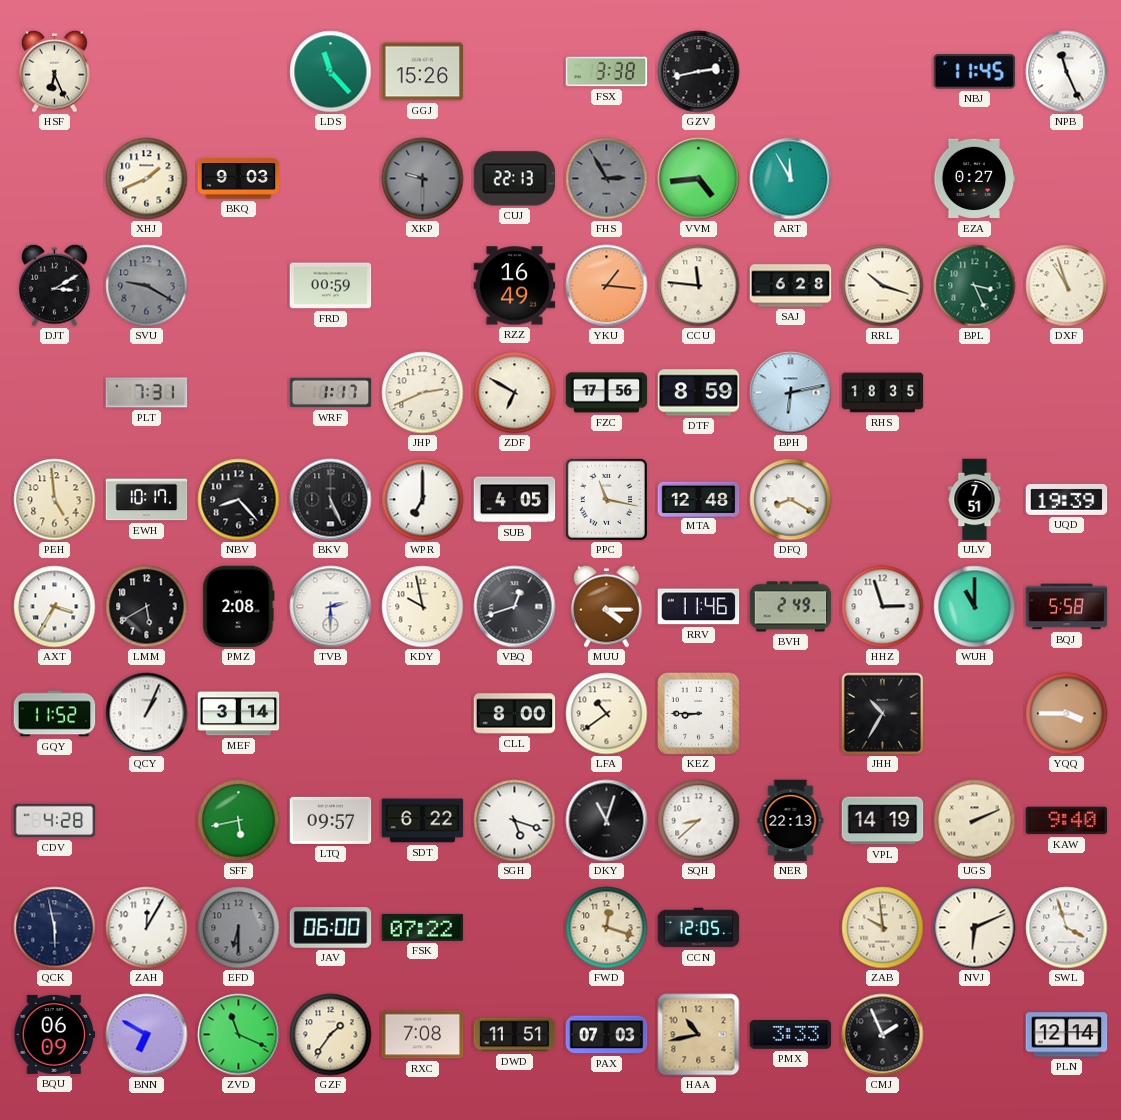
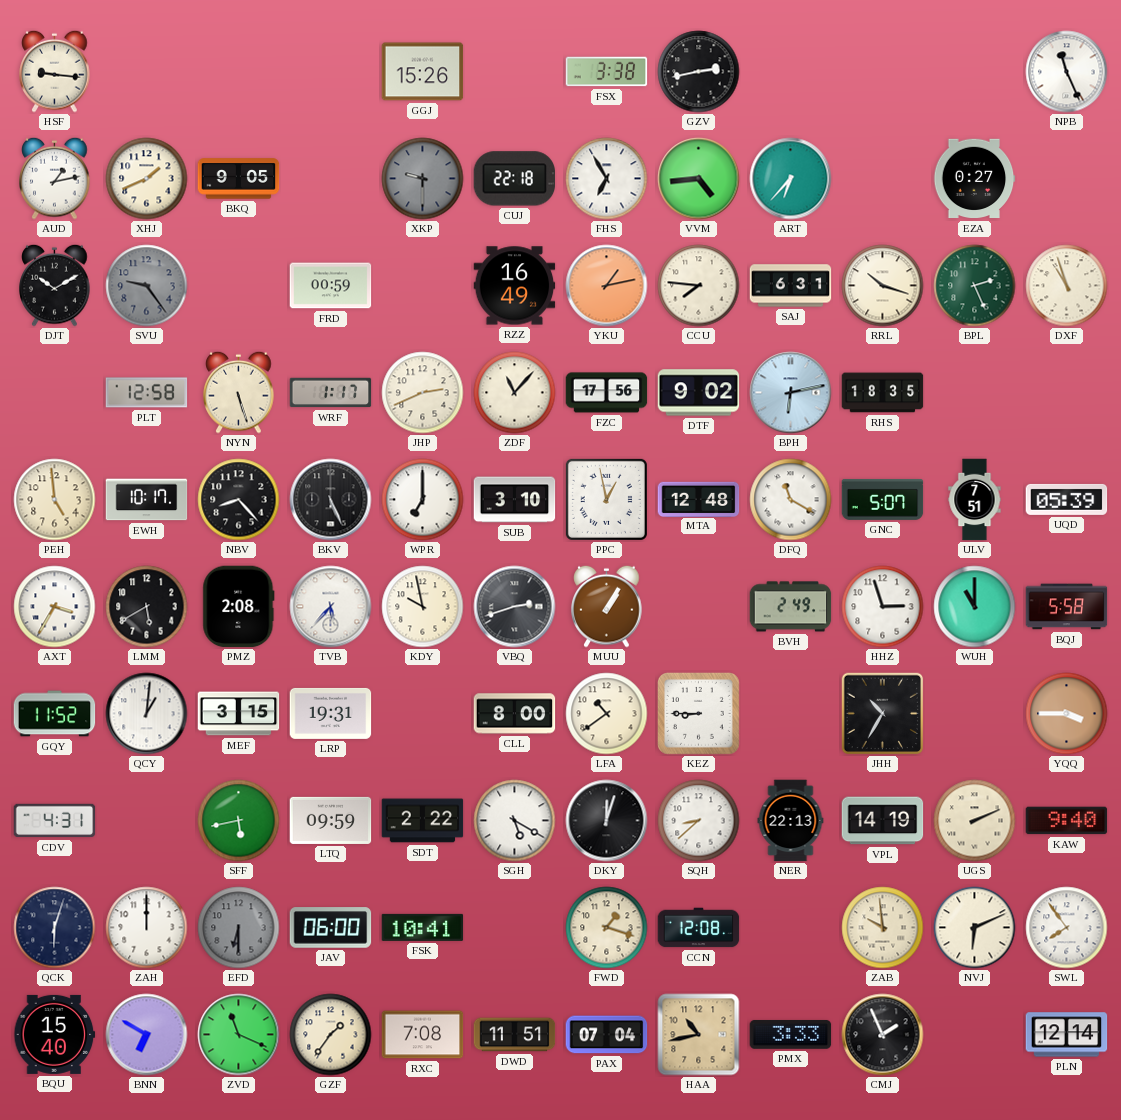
HSF: 6:26 -> 9:16 (55, 71)
LDS: 11:23 -> none (331, 72)
NBJ: 11:45 -> none (975, 72)
AUD: none -> 1:13 (55, 178)
BKQ: 9:03 -> 9:05 (239, 179)
CUJ: 22:13 -> 22:18 (515, 179)
FHS: 2:55 -> 6:55 (607, 179)
FHS dial: grey -> white (607, 179)
ART: 11:55 -> 6:37 (791, 179)
DJT: 3:10 -> 10:10 (55, 285)
SVU: 9:20 -> 9:24 (147, 286)
YKU: 1:16 -> 1:13 (607, 286)
CCU: 11:46 -> 7:46 (699, 286)
SAJ: 6:28 -> 6:31 (791, 286)
BPL: 3:26 -> 2:26 (975, 286)
PLT: 7:31 -> 12:58 (147, 393)
NYN: none -> 5:27 (239, 392)
ZDF: 6:50 -> 11:07 (515, 393)
DTF: 8:59 -> 9:02 (699, 393)
SUB: 4:05 -> 3:10 (515, 500)
PPC: 11:17 -> 12:58 (606, 499)
DFQ: 8:20 -> 11:20 (791, 500)
GNC: none -> 5:07 (883, 499)
UQD: 19:39 -> 05:39 (1067, 499)
TVB: 2:30 -> 5:37 (331, 607)
VBQ: 12:42 -> 2:42 (515, 607)
MUU: 4:15 -> 1:05 (607, 606)
RRV: 11:46 -> none (699, 607)
QCY: 1:04 -> 1:01 (147, 714)
MEF: 3:14 -> 3:15 (239, 714)
LRP: none -> 19:31 (331, 713)
CDV: 4:28 -> 4:31 (55, 821)
LTQ: 09:57 -> 09:59 (331, 820)
SDT: 6:22 -> 2:22 (423, 821)
SGH: 5:18 -> 5:20 (515, 821)
DKY: 11:03 -> 12:03 (607, 821)
QCK: 5:58 -> 6:03 (55, 928)
ZAH: 12:05 -> 12:00 (147, 928)
FSK: 07:22 -> 10:41 (423, 927)
FWD: 12:18 -> 1:18 (607, 928)
CCN: 12:05 -> 12:08 (699, 928)
SWL: 3:57 -> 7:54 (1067, 928)
BQU: 06:09 -> 15:40 (55, 1034)
PAX: 07:03 -> 07:04 (607, 1035)
